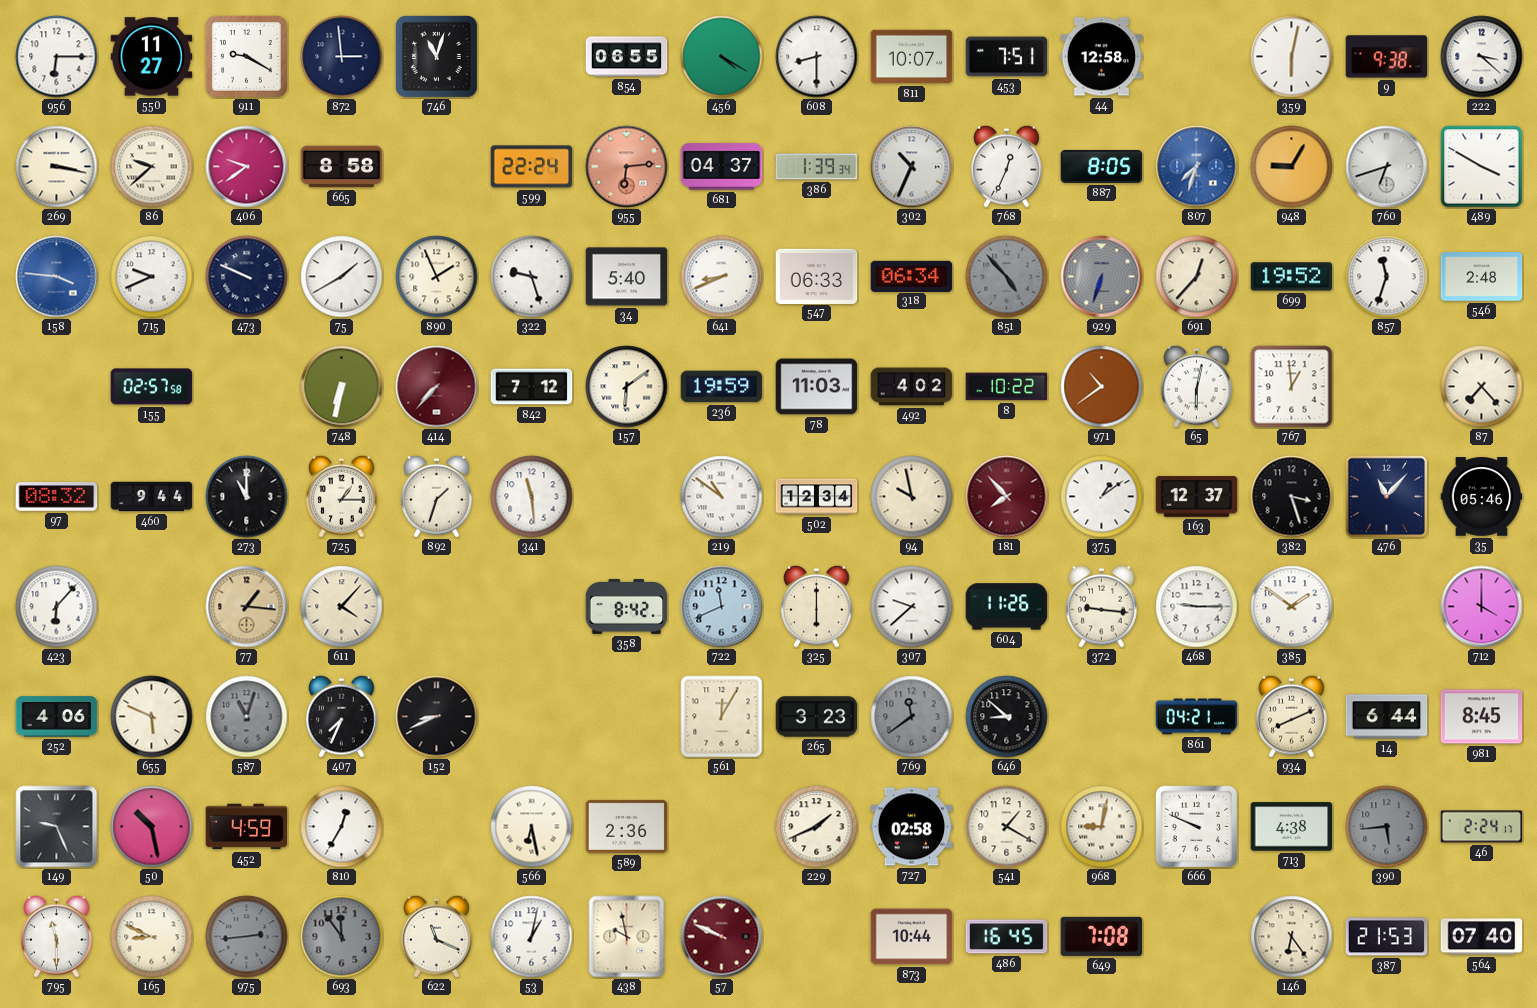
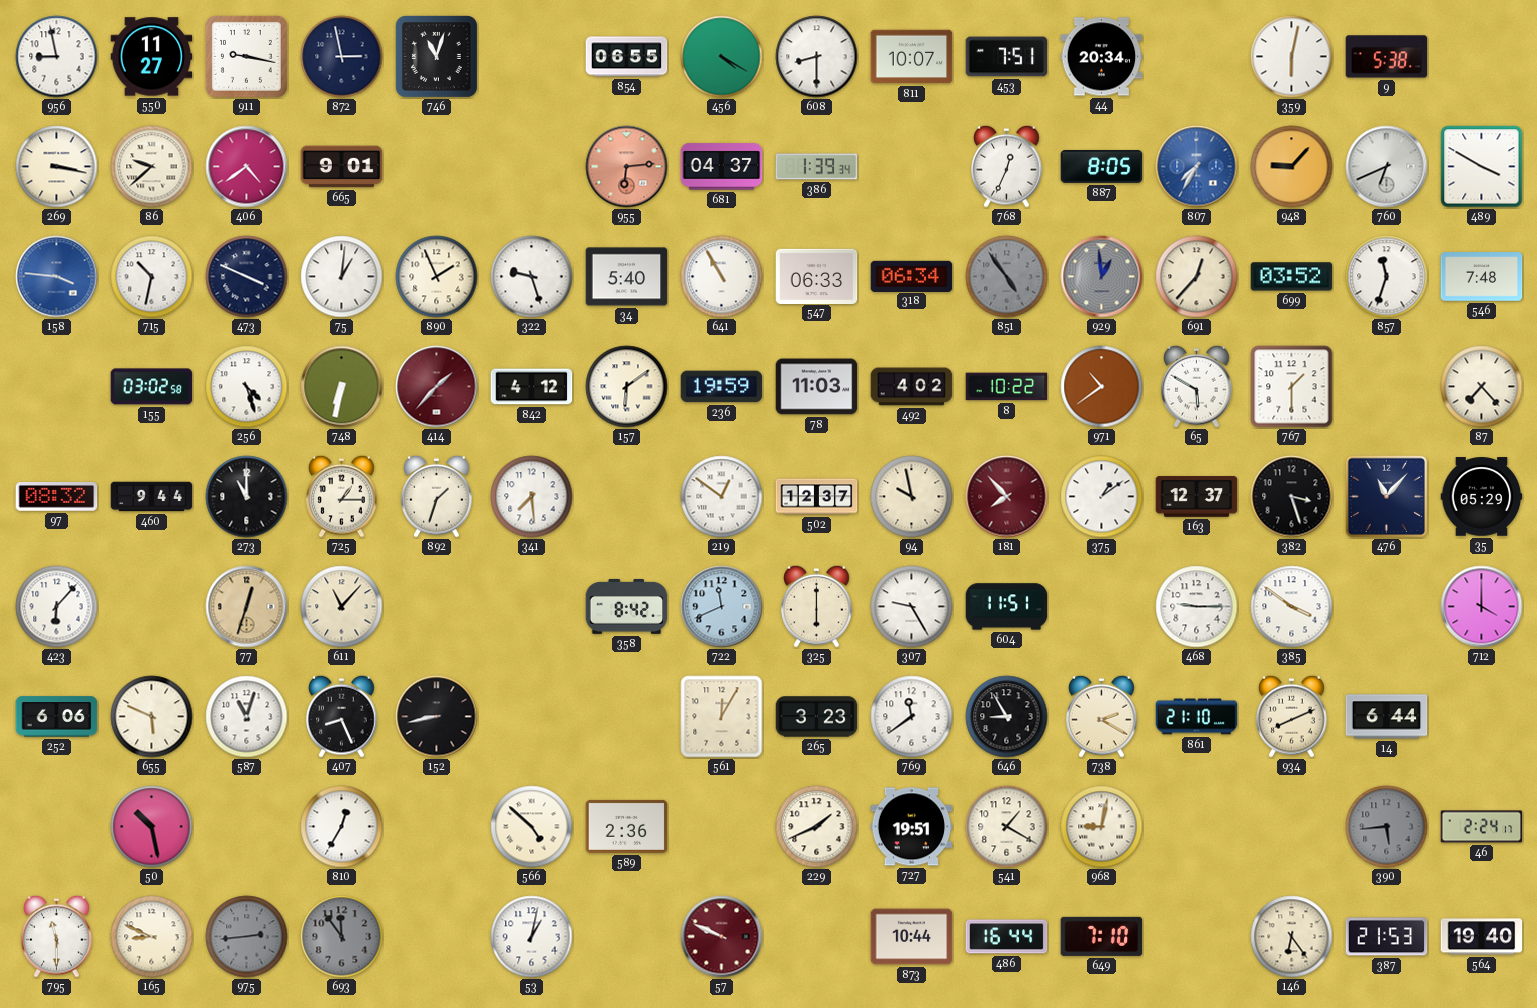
956: 6:15 -> 8:58 (57, 57)
911: 9:20 -> 9:17 (246, 56)
872: 2:59 -> 2:58 (342, 57)
44: 12:58 -> 20:34 (1102, 57)
9: 9:38 -> 5:38 (1387, 57)
222: 3:22 -> none (1482, 57)
406: 9:39 -> 4:39 (247, 167)
665: 8:58 -> 9:01 (342, 167)
599: 22:24 -> none (532, 167)
302: 10:34 -> none (912, 167)
807: 7:33 -> 7:35 (1197, 167)
948: 9:05 -> 9:07 (1292, 167)
760: 6:42 -> 6:41 (1387, 167)
715: 9:41 -> 10:32 (152, 277)
473: 9:49 -> 3:49 (247, 277)
75: 1:40 -> 1:01 (342, 277)
641: 8:41 -> 10:55 (722, 277)
851: 4:53 -> 4:54 (1007, 277)
929: 6:33 -> 12:59 (1102, 277)
699: 19:52 -> 03:52 (1292, 277)
546: 2:48 -> 7:48 (1482, 277)
155: 02:57 -> 03:02 (152, 387)
256: none -> 4:27 (247, 387)
414: 7:37 -> 1:37 (437, 387)
842: 7:12 -> 4:12 (532, 387)
65: 6:02 -> 5:50 (1197, 386)
767: 12:59 -> 1:30 (1292, 387)
341: 11:29 -> 7:29 (532, 497)
219: 10:51 -> 12:51 (722, 497)
502: 12:34 -> 12:37 (817, 497)
35: 05:46 -> 05:29 (1482, 497)
77: 1:16 -> 12:33 (247, 607)
611: 4:07 -> 11:07 (342, 607)
307: 9:38 -> 9:25 (912, 607)
604: 11:26 -> 11:51 (1007, 607)
372: 9:16 -> none (1102, 606)
385: 1:51 -> 3:51 (1292, 607)
252: 4:06 -> 6:06 (57, 717)
587 dial: grey -> white (247, 717)
407: 7:34 -> 8:26 (342, 716)
152: 8:41 -> 8:43 (437, 717)
769 dial: grey -> white (912, 717)
646: 8:52 -> 8:55 (1007, 717)
738: none -> 2:20 (1102, 716)
861: 04:21 -> 21:10 (1197, 717)
981: 8:45 -> none (1482, 717)
149: 9:26 -> none (57, 827)
452: 4:59 -> none (247, 827)
566: 6:28 -> 4:52 (532, 827)
727: 02:58 -> 19:51 (912, 827)
666: 9:49 -> none (1196, 826)
713: 4:38 -> none (1292, 827)
622: 11:19 -> none (437, 936)
438: 9:58 -> none (627, 937)
486: 16:45 -> 16:44 (1007, 937)
649: 7:08 -> 7:10 (1102, 936)
564: 07:40 -> 19:40 (1482, 937)
